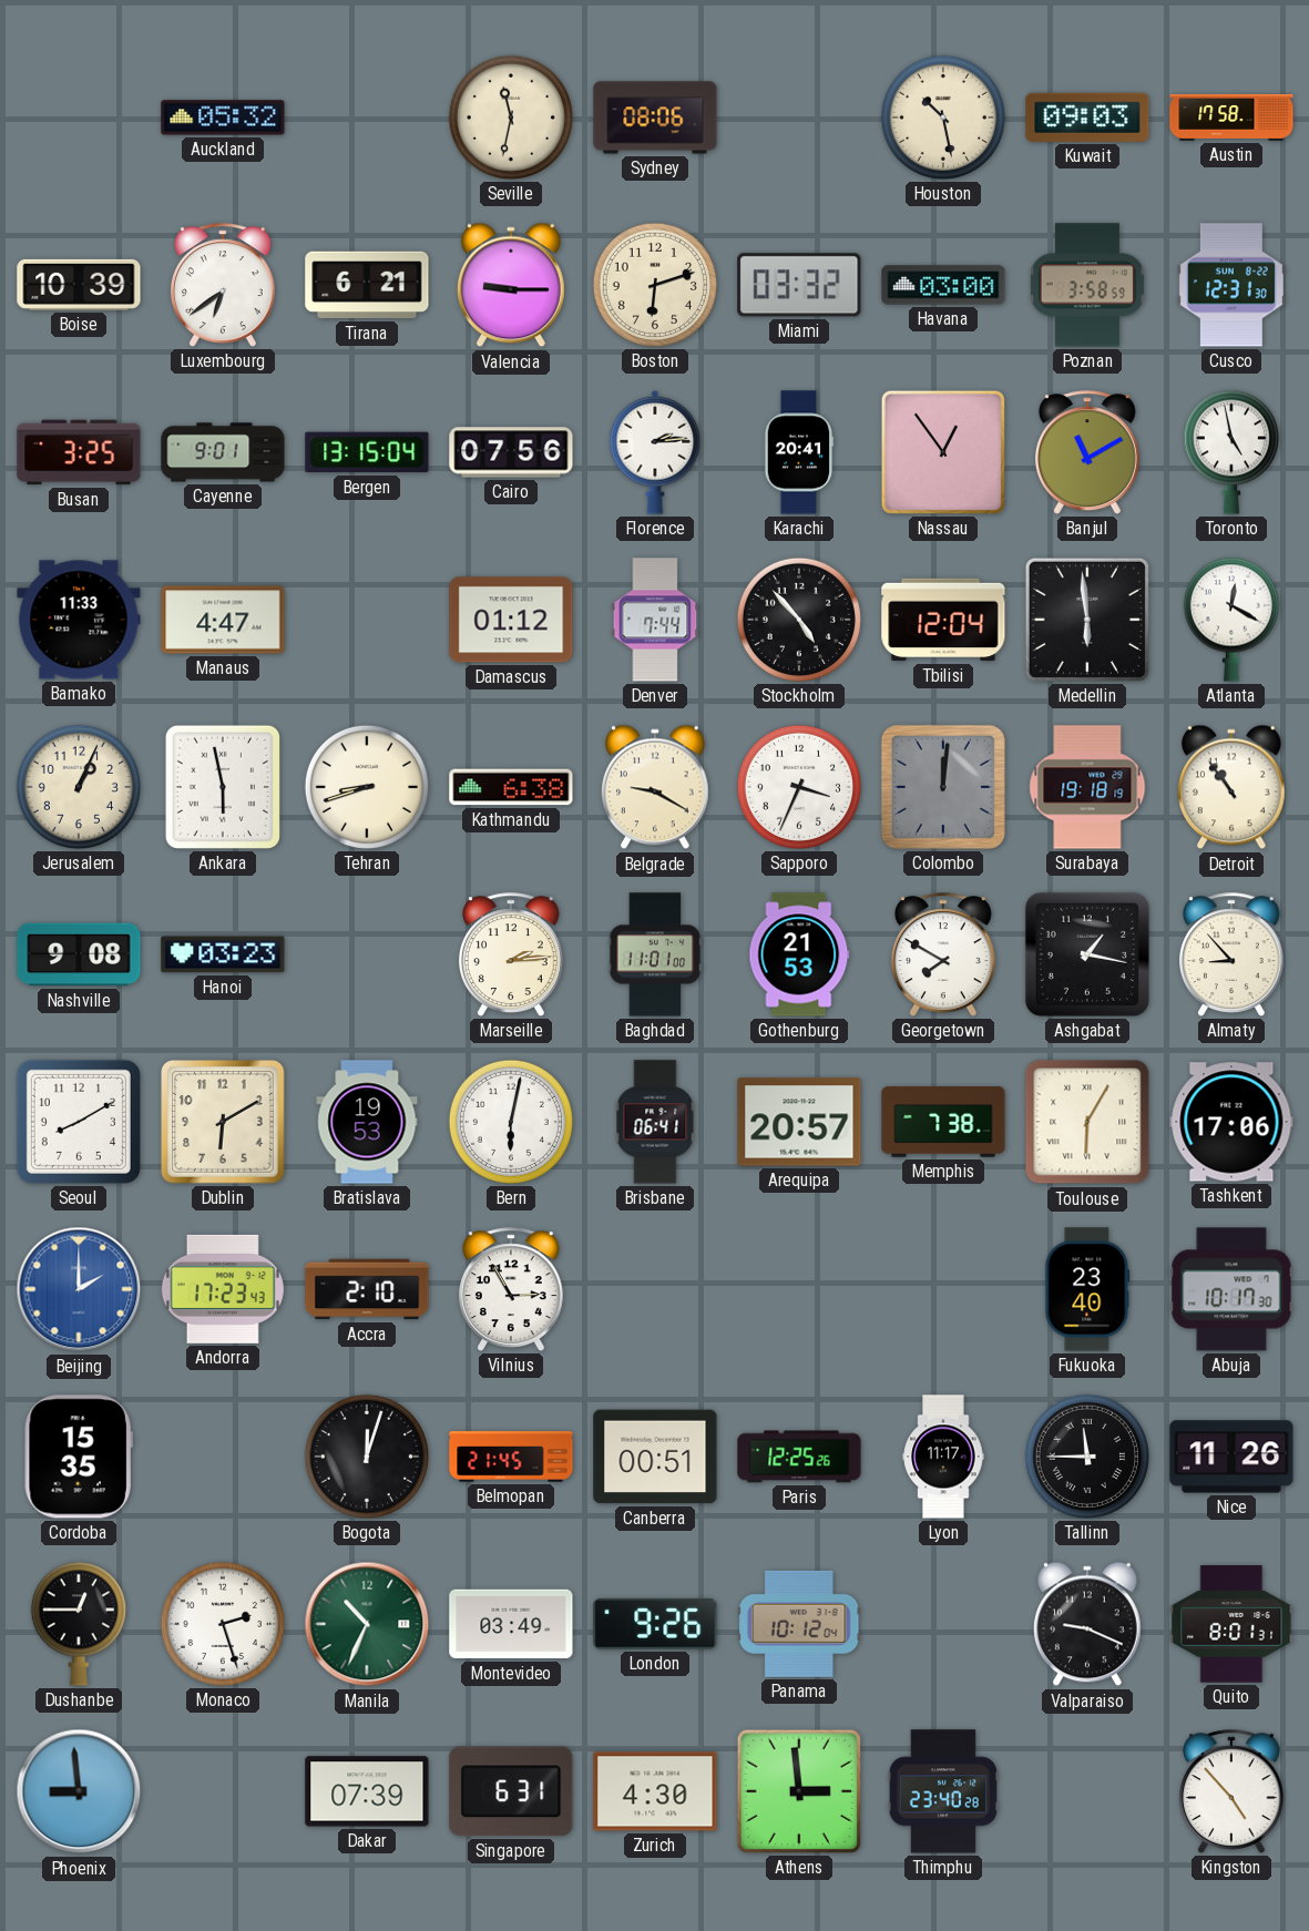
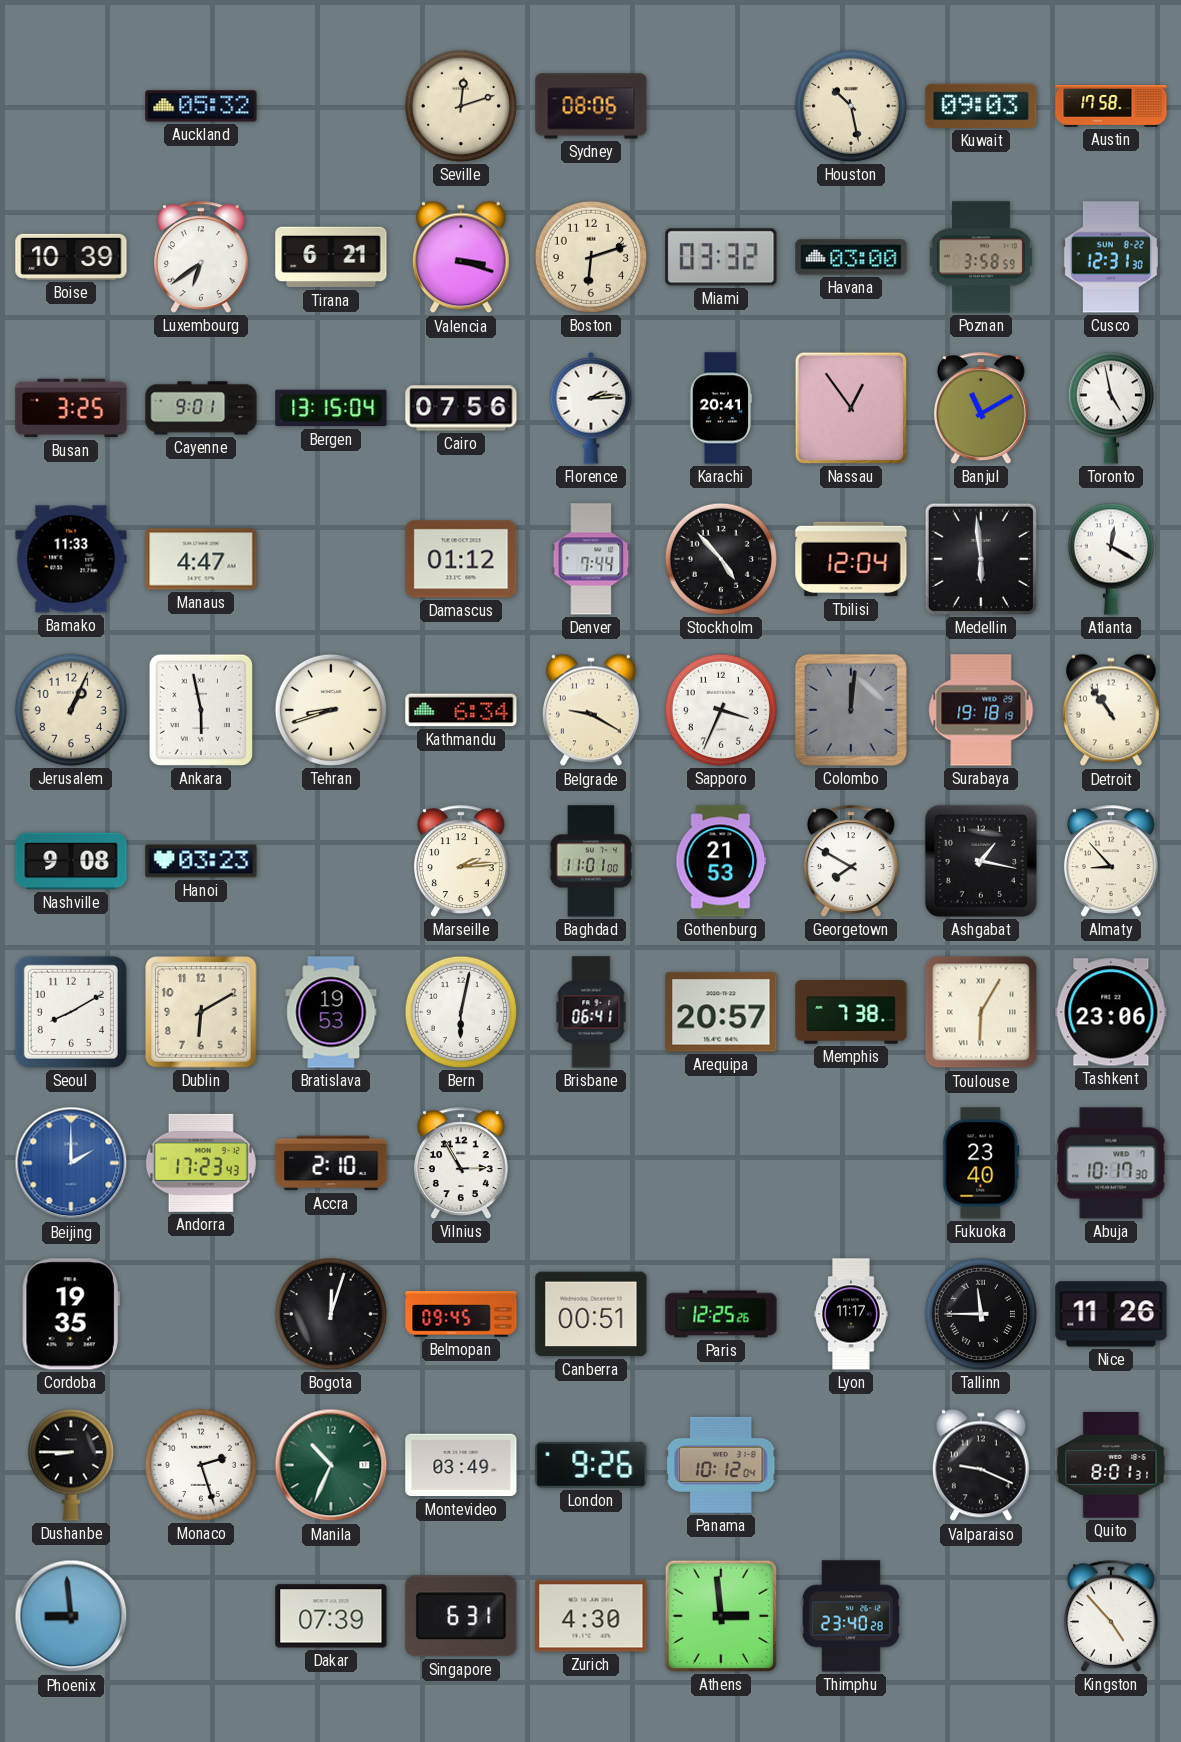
Seville: 11:32 -> 12:12 (461, 106)
Valencia: 9:15 -> 3:18 (461, 257)
Kathmandu: 6:38 -> 6:34 (461, 710)
Tashkent: 17:06 -> 23:06 (1111, 1012)
Cordoba: 15:35 -> 19:35 (71, 1314)
Belmopan: 21:45 -> 09:45 (461, 1314)
Dushanbe: 12:45 -> 8:45 (71, 1465)
